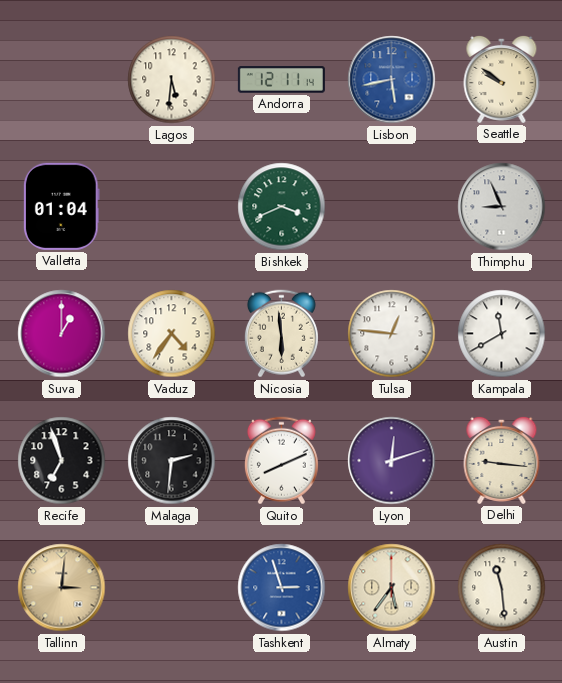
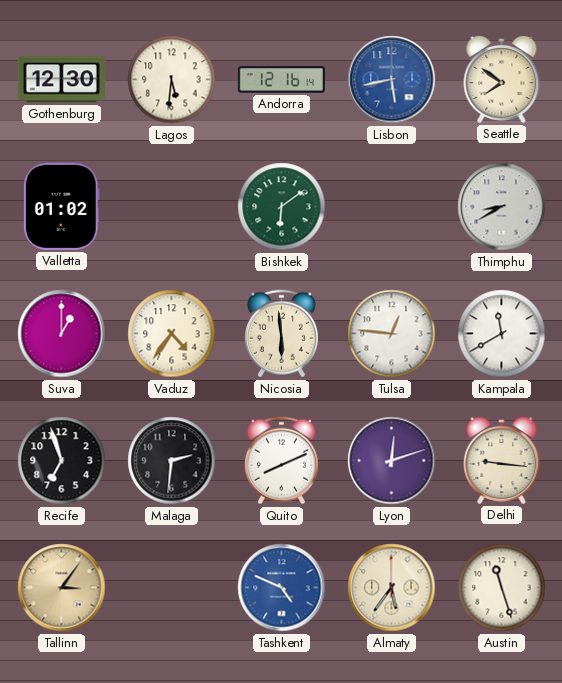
Gothenburg: none -> 12:30 (61, 80)
Andorra: 12:11 -> 12:16 (281, 80)
Seattle: 9:51 -> 7:51 (502, 79)
Valletta: 01:04 -> 01:02 (61, 206)
Bishkek: 3:41 -> 6:09 (282, 207)
Thimphu: 8:56 -> 8:40 (502, 207)
Tallinn: 3:01 -> 3:06 (62, 588)
Tashkent: 2:57 -> 4:49 (282, 588)
Austin: 11:29 -> 11:27 (502, 588)
